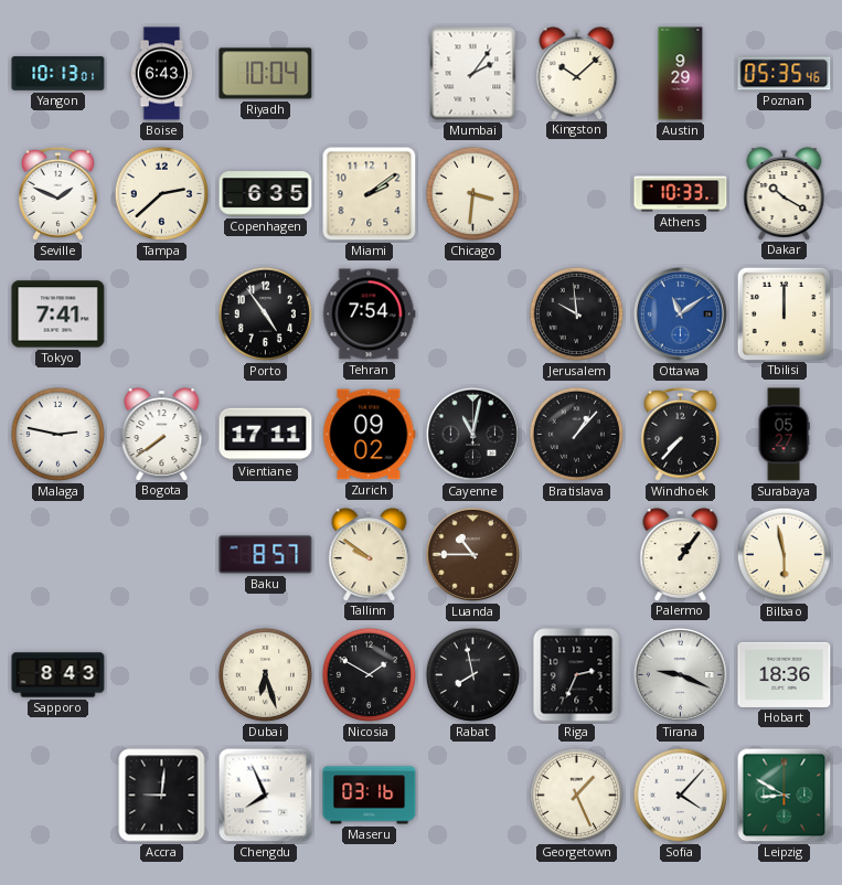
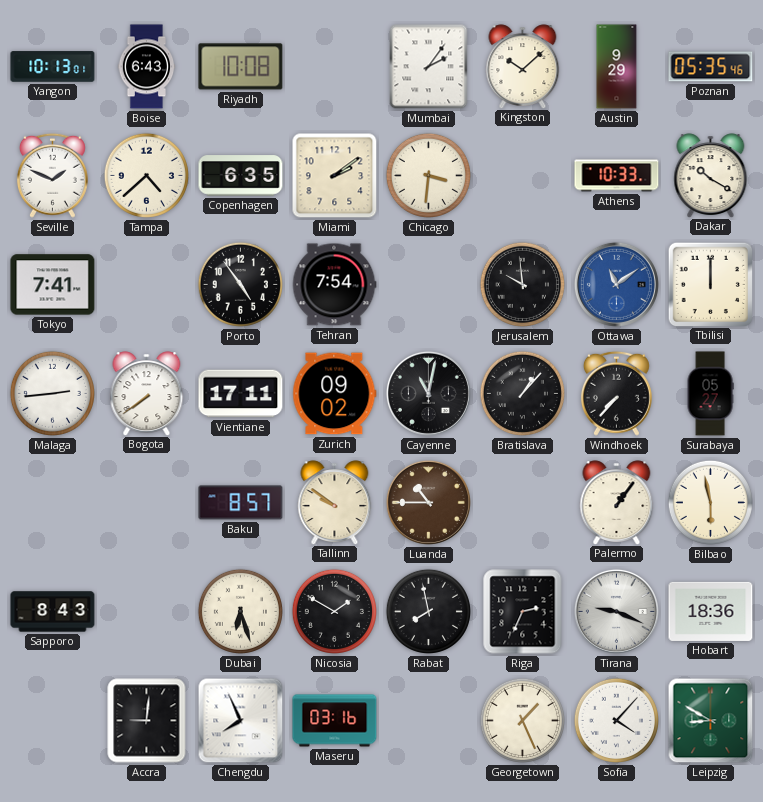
Riyadh: 10:04 -> 10:08 (241, 67)
Tampa: 2:38 -> 4:38 (146, 175)
Malaga: 2:47 -> 2:44 (52, 393)
